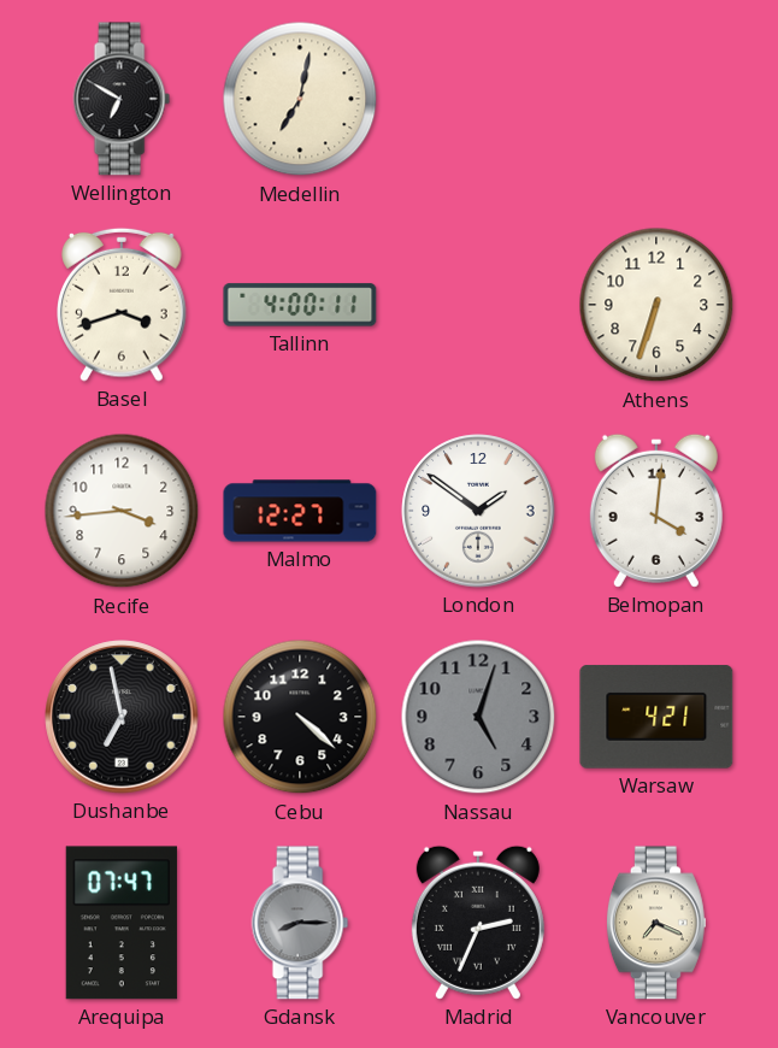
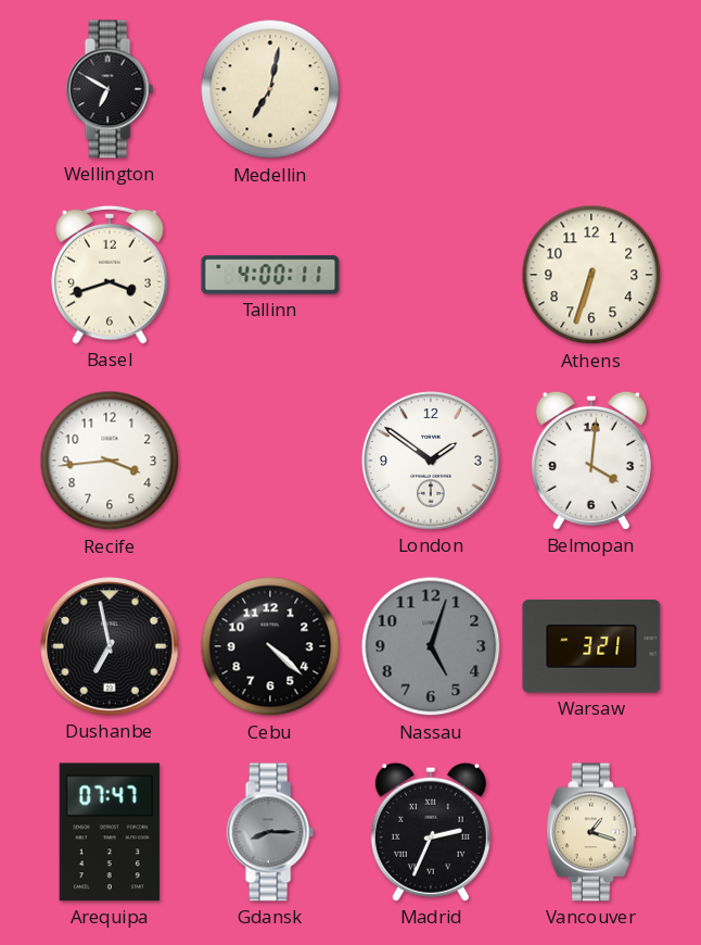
Malmo: 12:27 -> none (300, 511)
Warsaw: 4:21 -> 3:21 (591, 646)
Vancouver: 7:19 -> 1:18 (591, 832)
